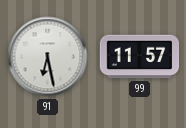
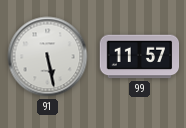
91: 6:28 -> 5:28 (48, 57)
